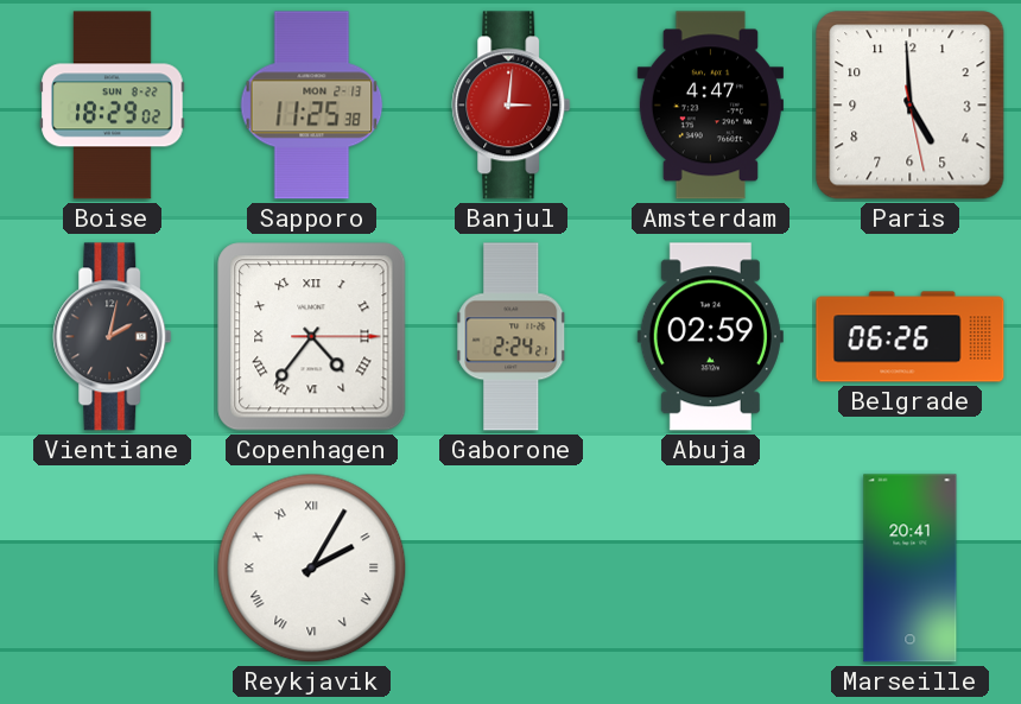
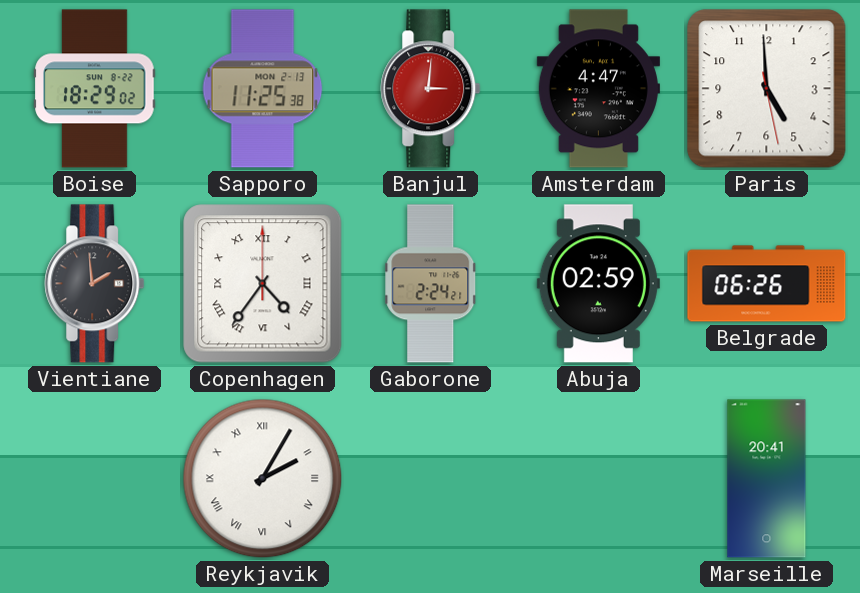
Vientiane: 2:02 -> 1:59 (95, 284)
Copenhagen: 4:36:15 -> 4:36:00 (263, 284)
